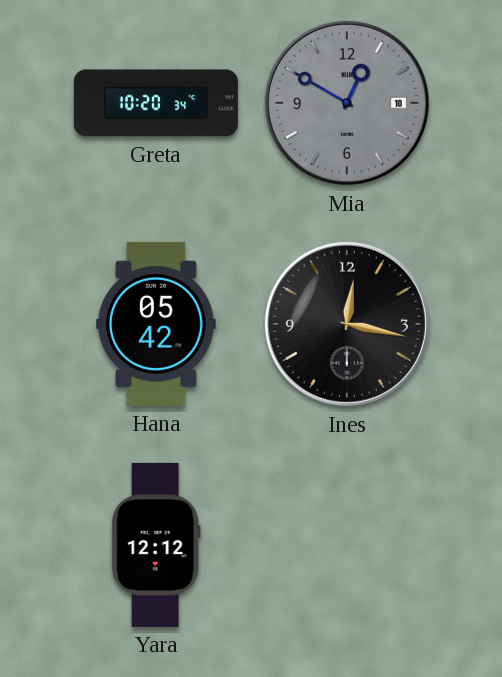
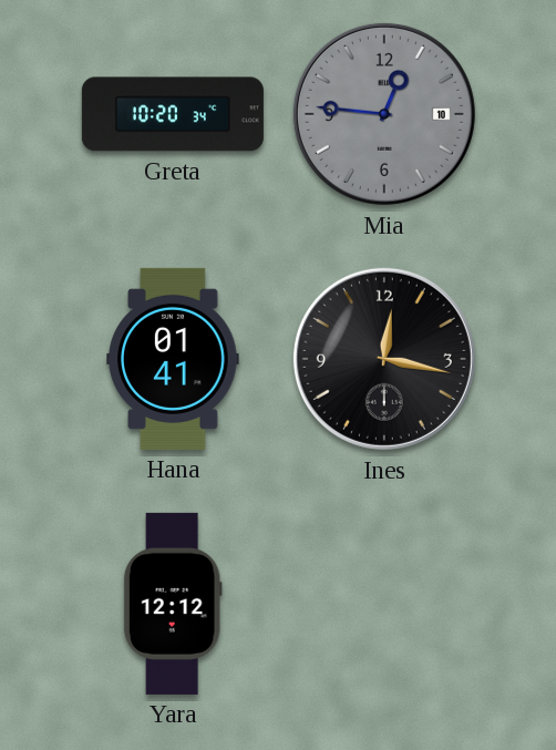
Mia: 12:50 -> 12:46 (384, 114)
Hana: 05:42 -> 01:41 (173, 359)
